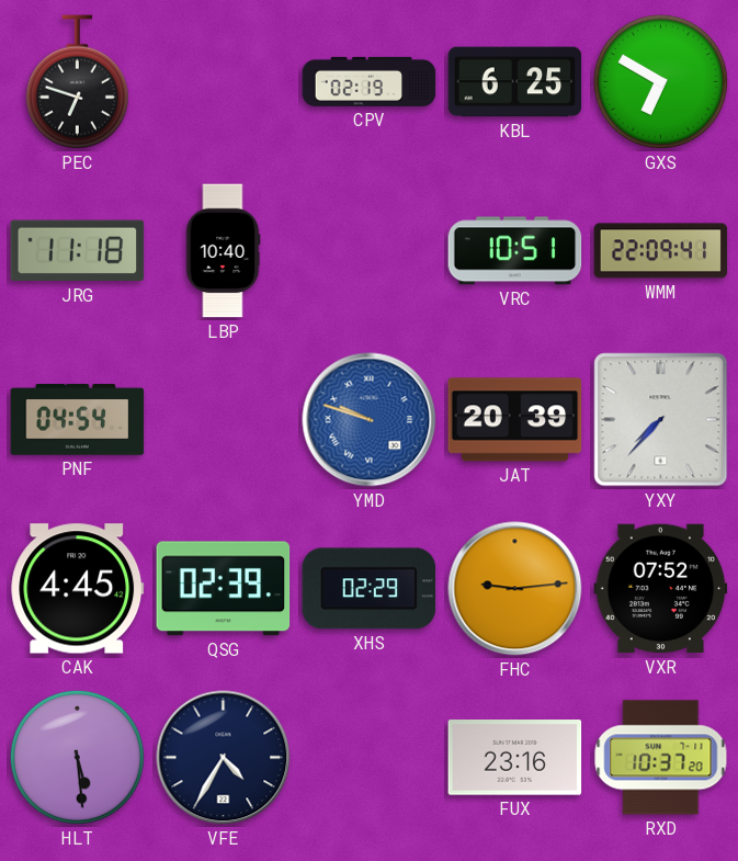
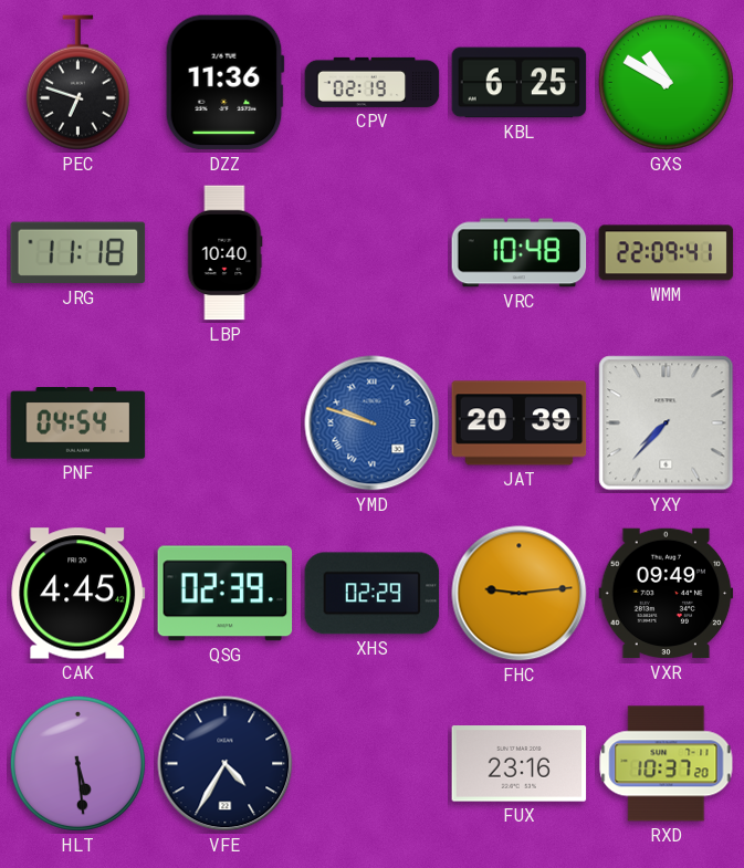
DZZ: none -> 11:36 (224, 83)
GXS: 6:50 -> 10:50 (666, 82)
VRC: 10:51 -> 10:48 (520, 253)
VXR: 07:52 -> 09:49 (667, 594)
